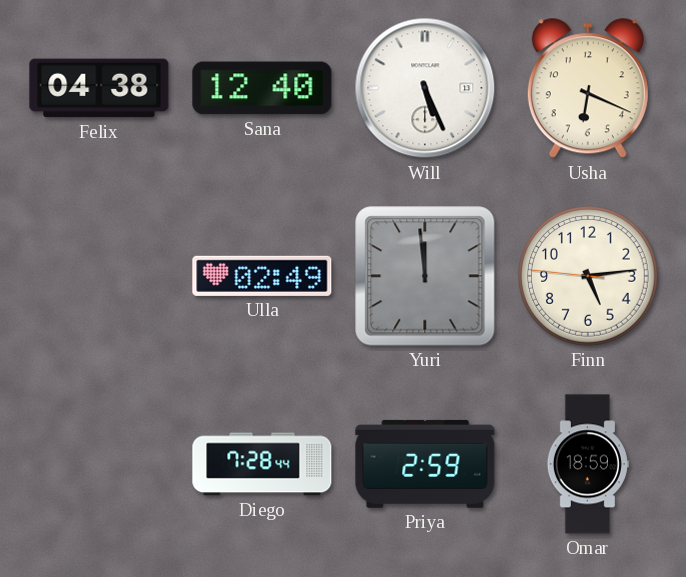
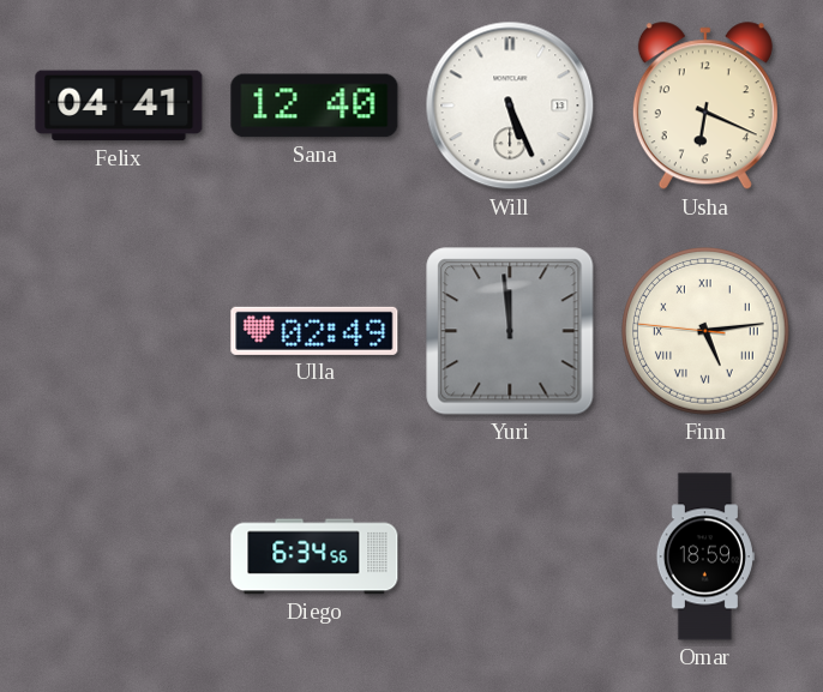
Felix: 04:38 -> 04:41 (119, 106)
Finn numerals: Arabic -> Roman (707, 332)
Diego: 7:28 -> 6:34 (314, 556)
Priya: 2:59 -> none (425, 464)
